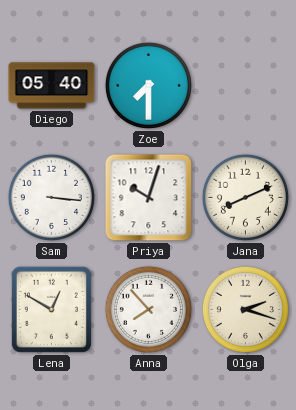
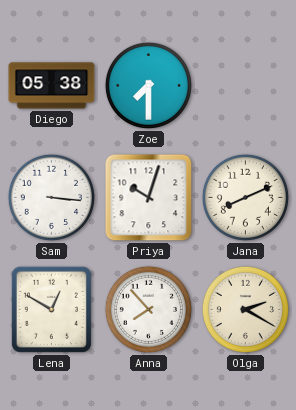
Diego: 05:40 -> 05:38 (52, 86)
Olga: 2:18 -> 2:20 (245, 309)
